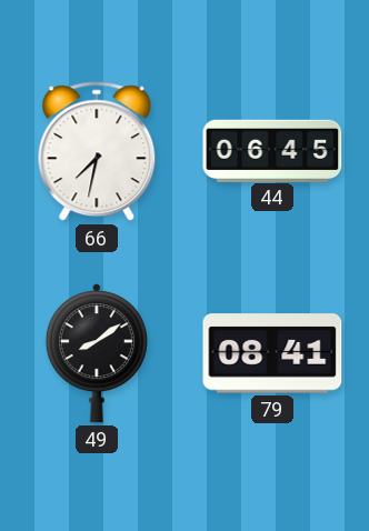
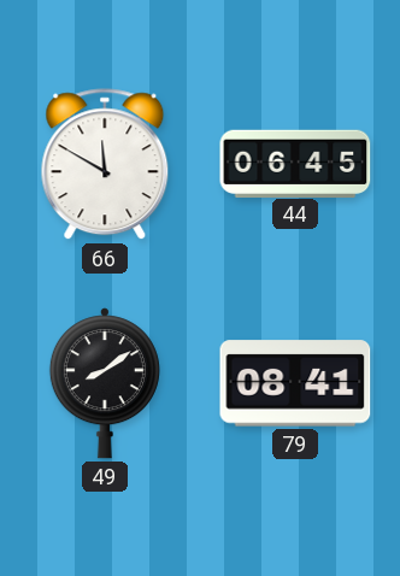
66: 7:32 -> 11:50 (105, 165)
